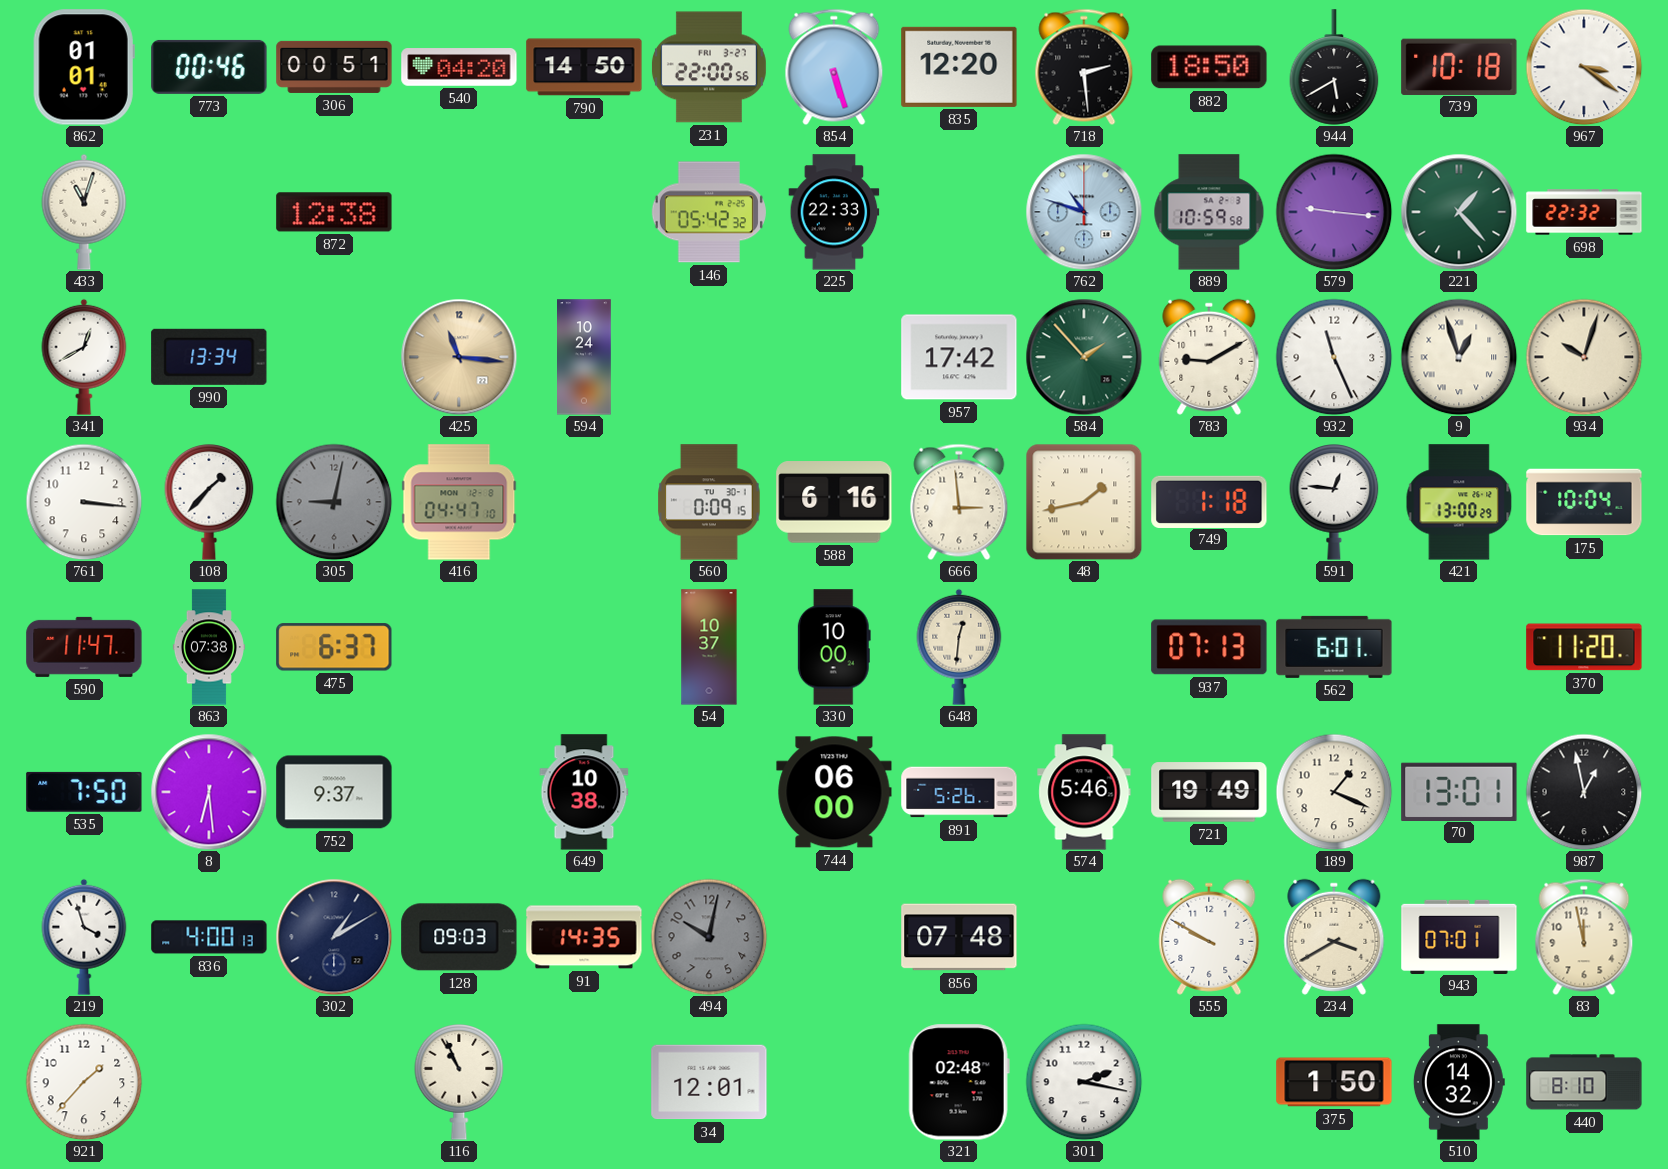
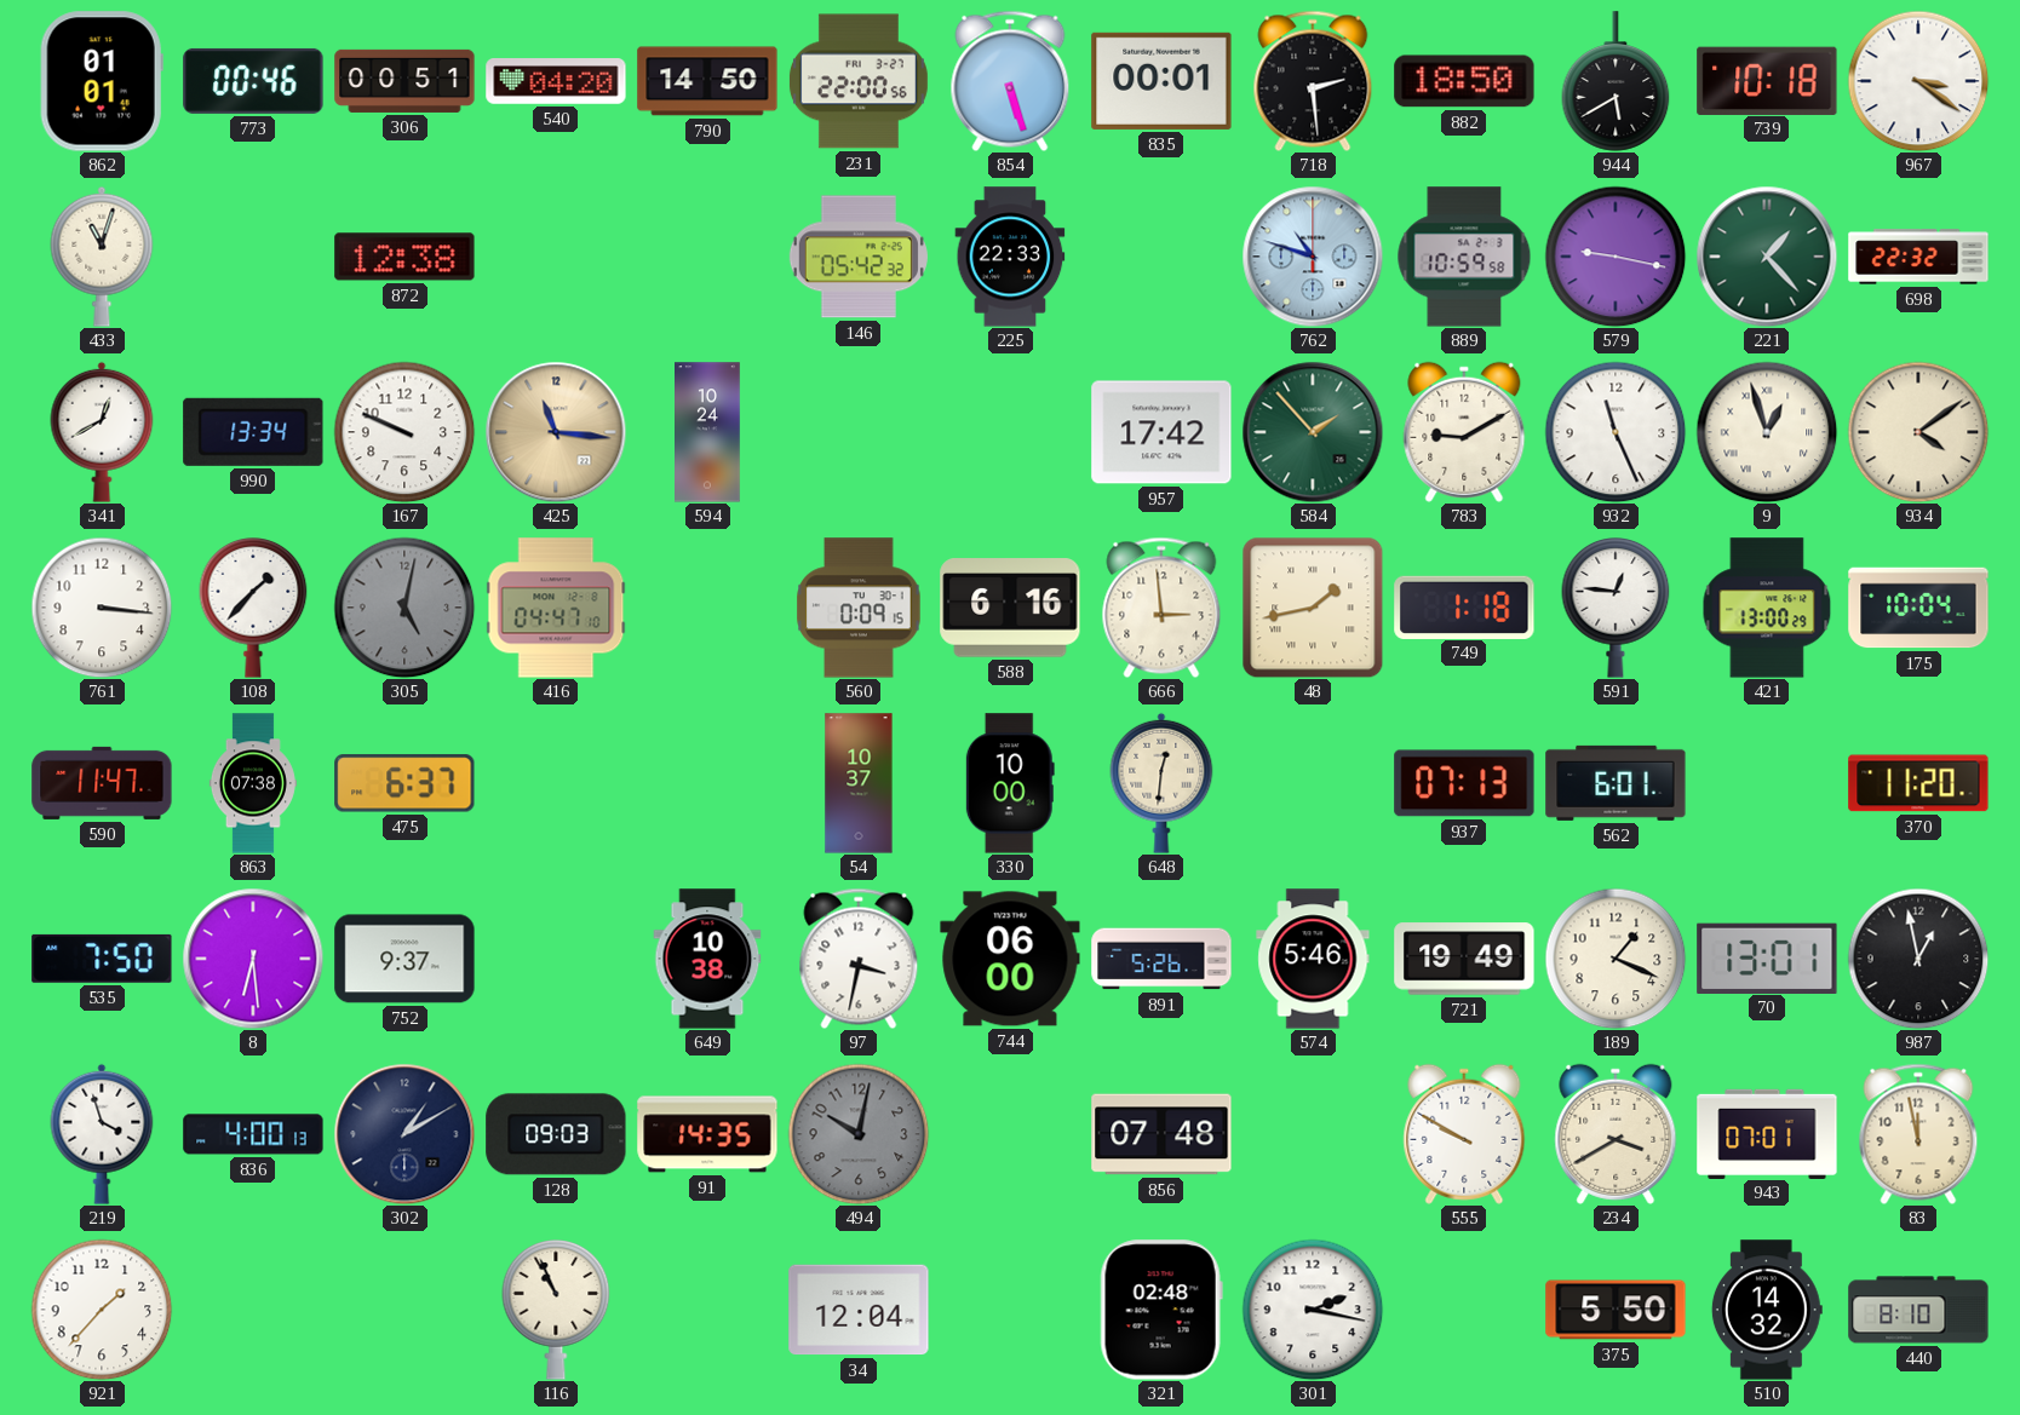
835: 12:20 -> 00:01 (1161, 81)
579: 9:16 -> 9:17 (1616, 257)
167: none -> 9:49 (404, 432)
934: 10:03 -> 4:09 (1918, 432)
305: 9:02 -> 5:02 (404, 608)
97: none -> 3:32 (859, 959)
34: 12:01 -> 12:04 (859, 1310)
375: 1:50 -> 5:50 (1616, 1310)
